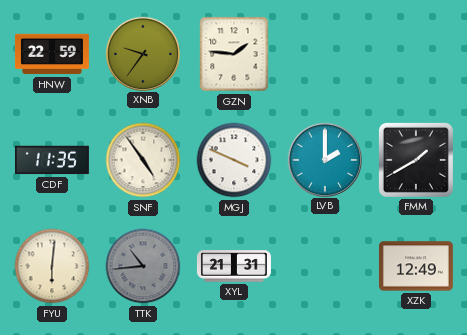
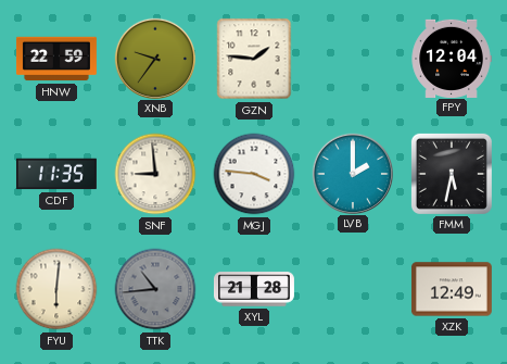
FPY: none -> 12:04 (452, 58)
SNF: 4:54 -> 8:59 (155, 174)
MGJ: 3:49 -> 3:46 (254, 174)
FMM: 1:40 -> 5:32 (452, 174)
XYL: 21:31 -> 21:28 (254, 289)
